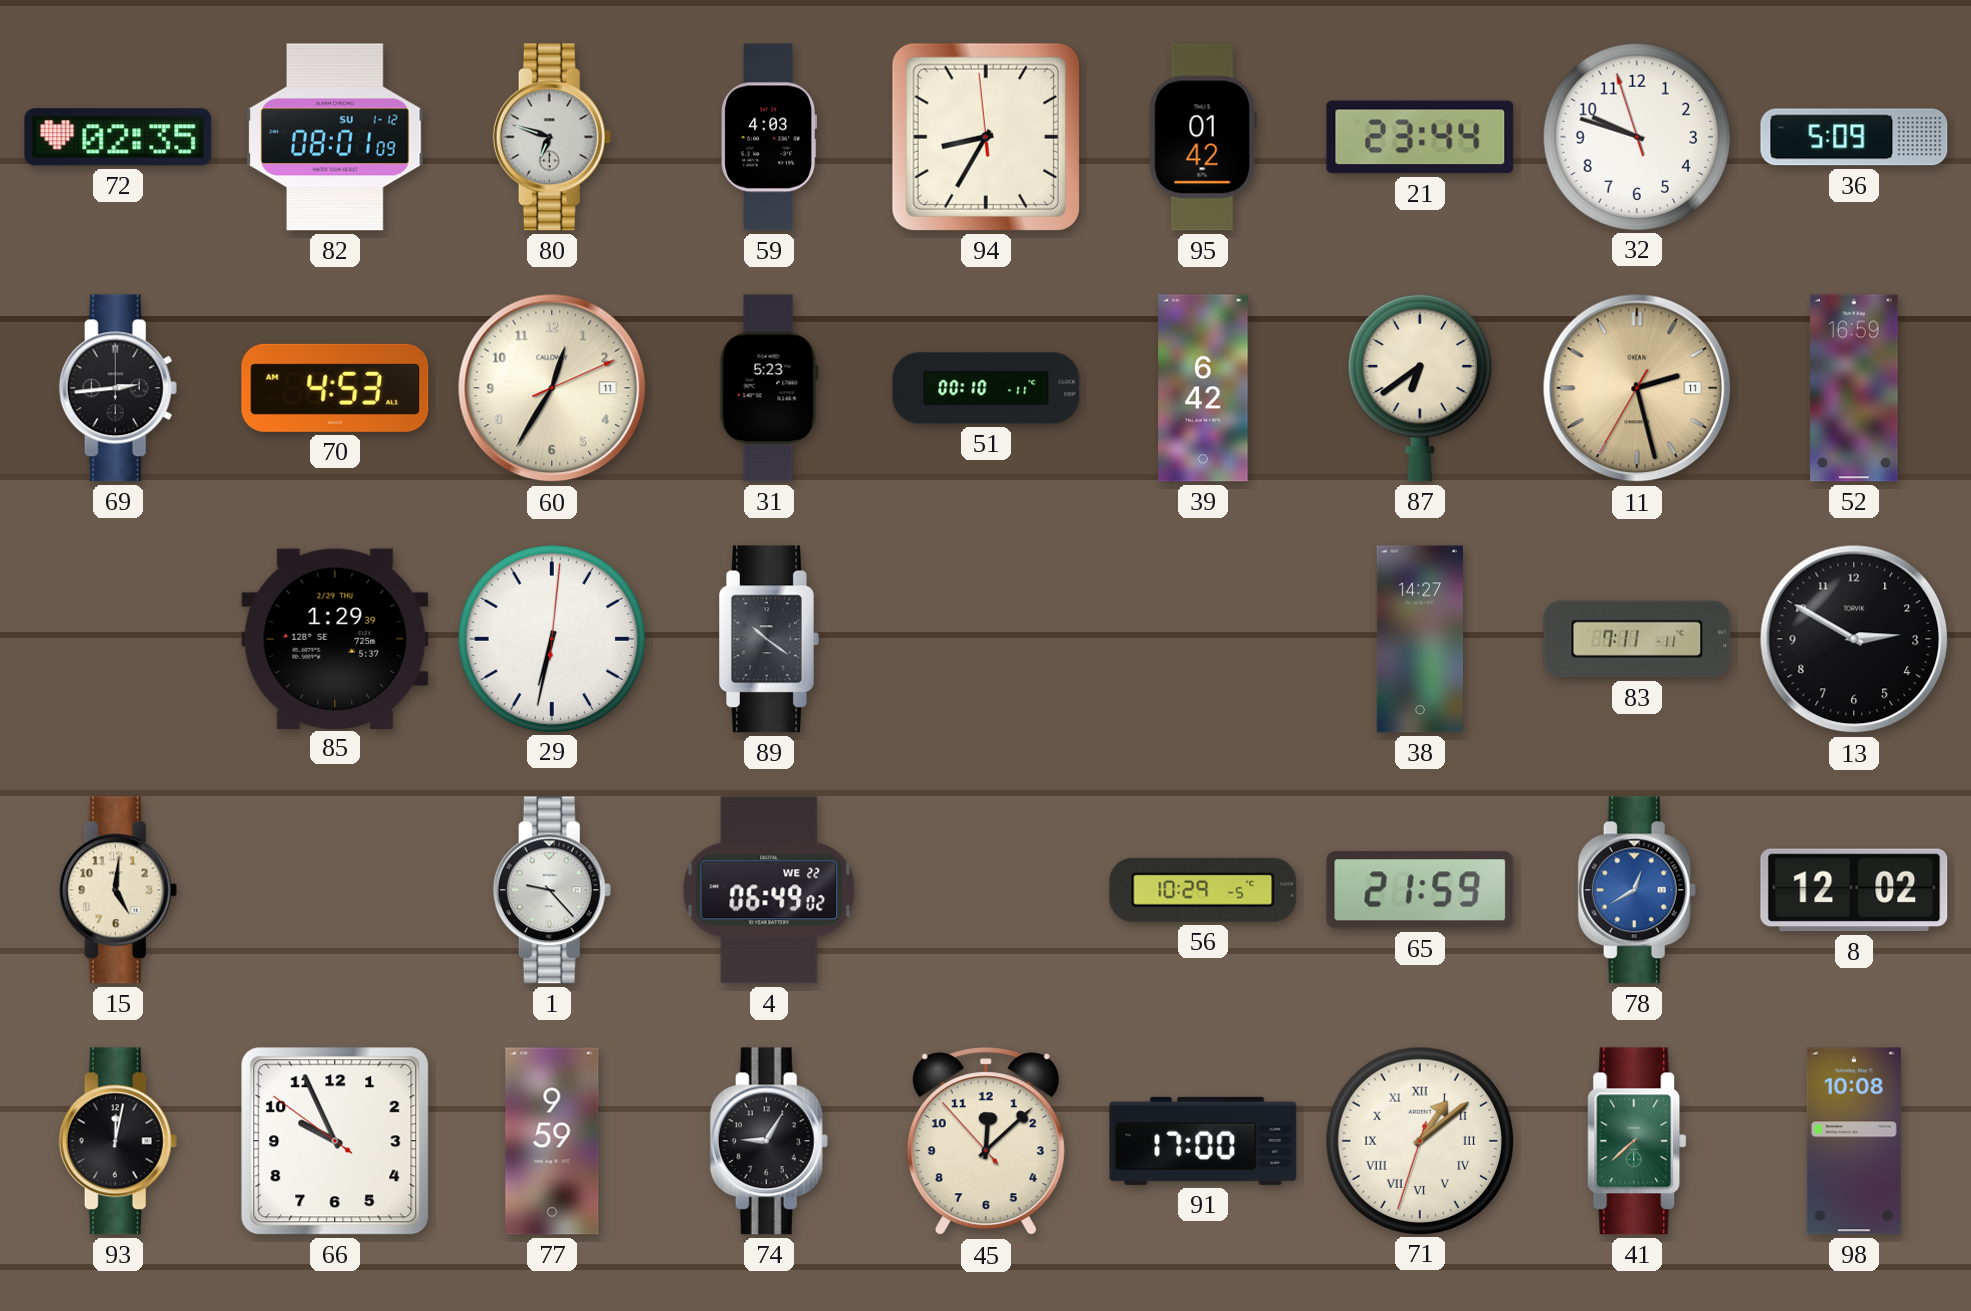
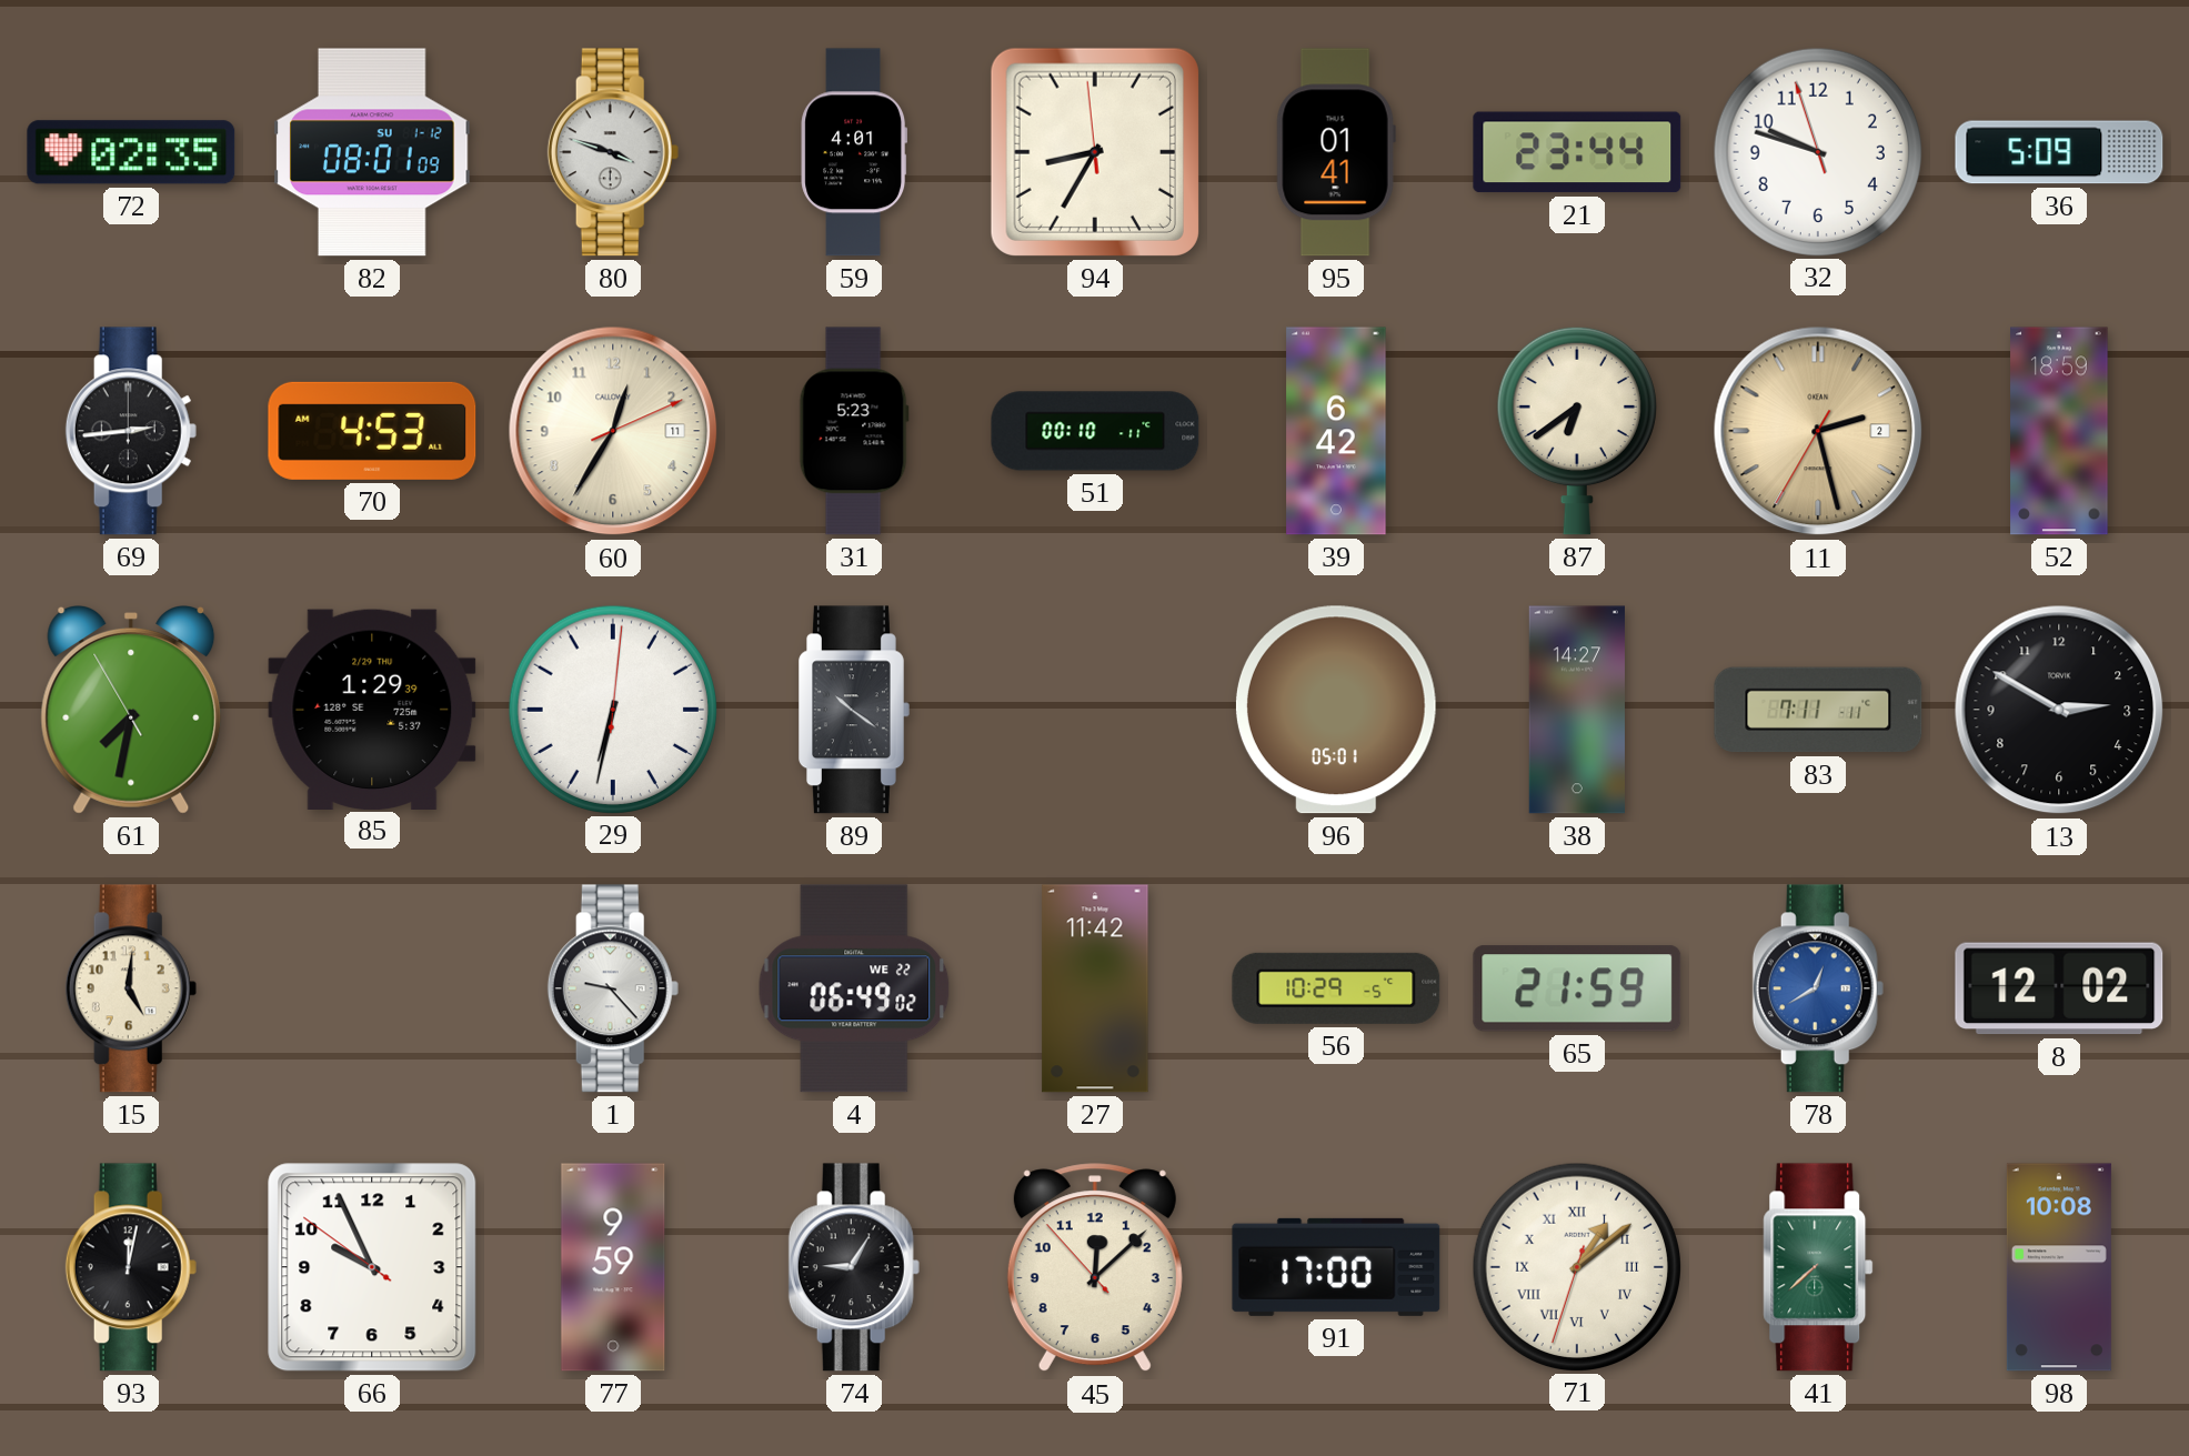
80: 6:48 -> 3:48 (613, 152)
59: 4:03 -> 4:01 (854, 152)
95: 01:42 -> 01:41 (1336, 152)
11 date: 11 -> 2 (1818, 431)
52: 16:59 -> 18:59 (2059, 431)
61: none -> 7:31 (131, 711)
96: none -> 05:01 (1336, 710)
27: none -> 11:42 (1095, 988)
